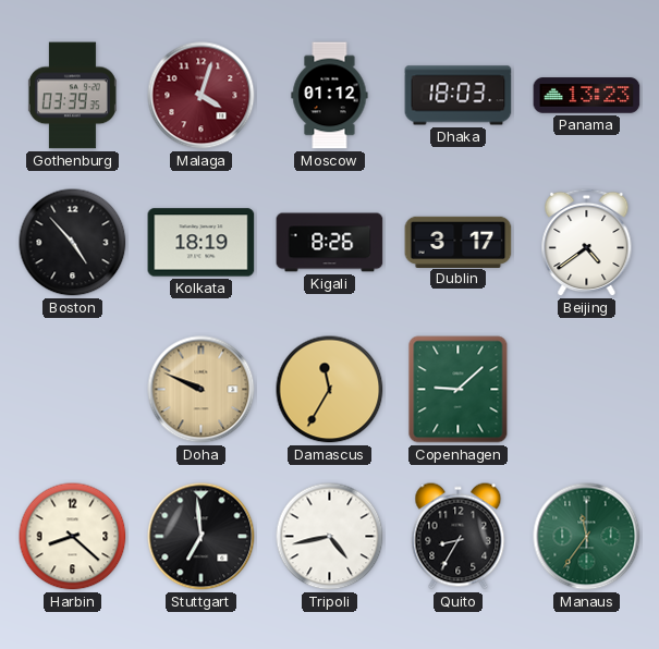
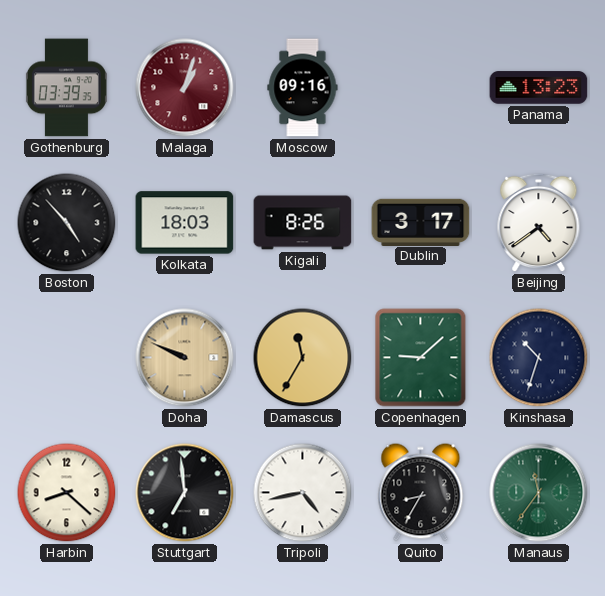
Malaga: 4:03 -> 1:03 (185, 88)
Moscow: 01:12 -> 09:16 (303, 88)
Dhaka: 18:03 -> none (459, 96)
Kolkata: 18:19 -> 18:03 (185, 223)
Kinshasa: none -> 10:33 (539, 358)
